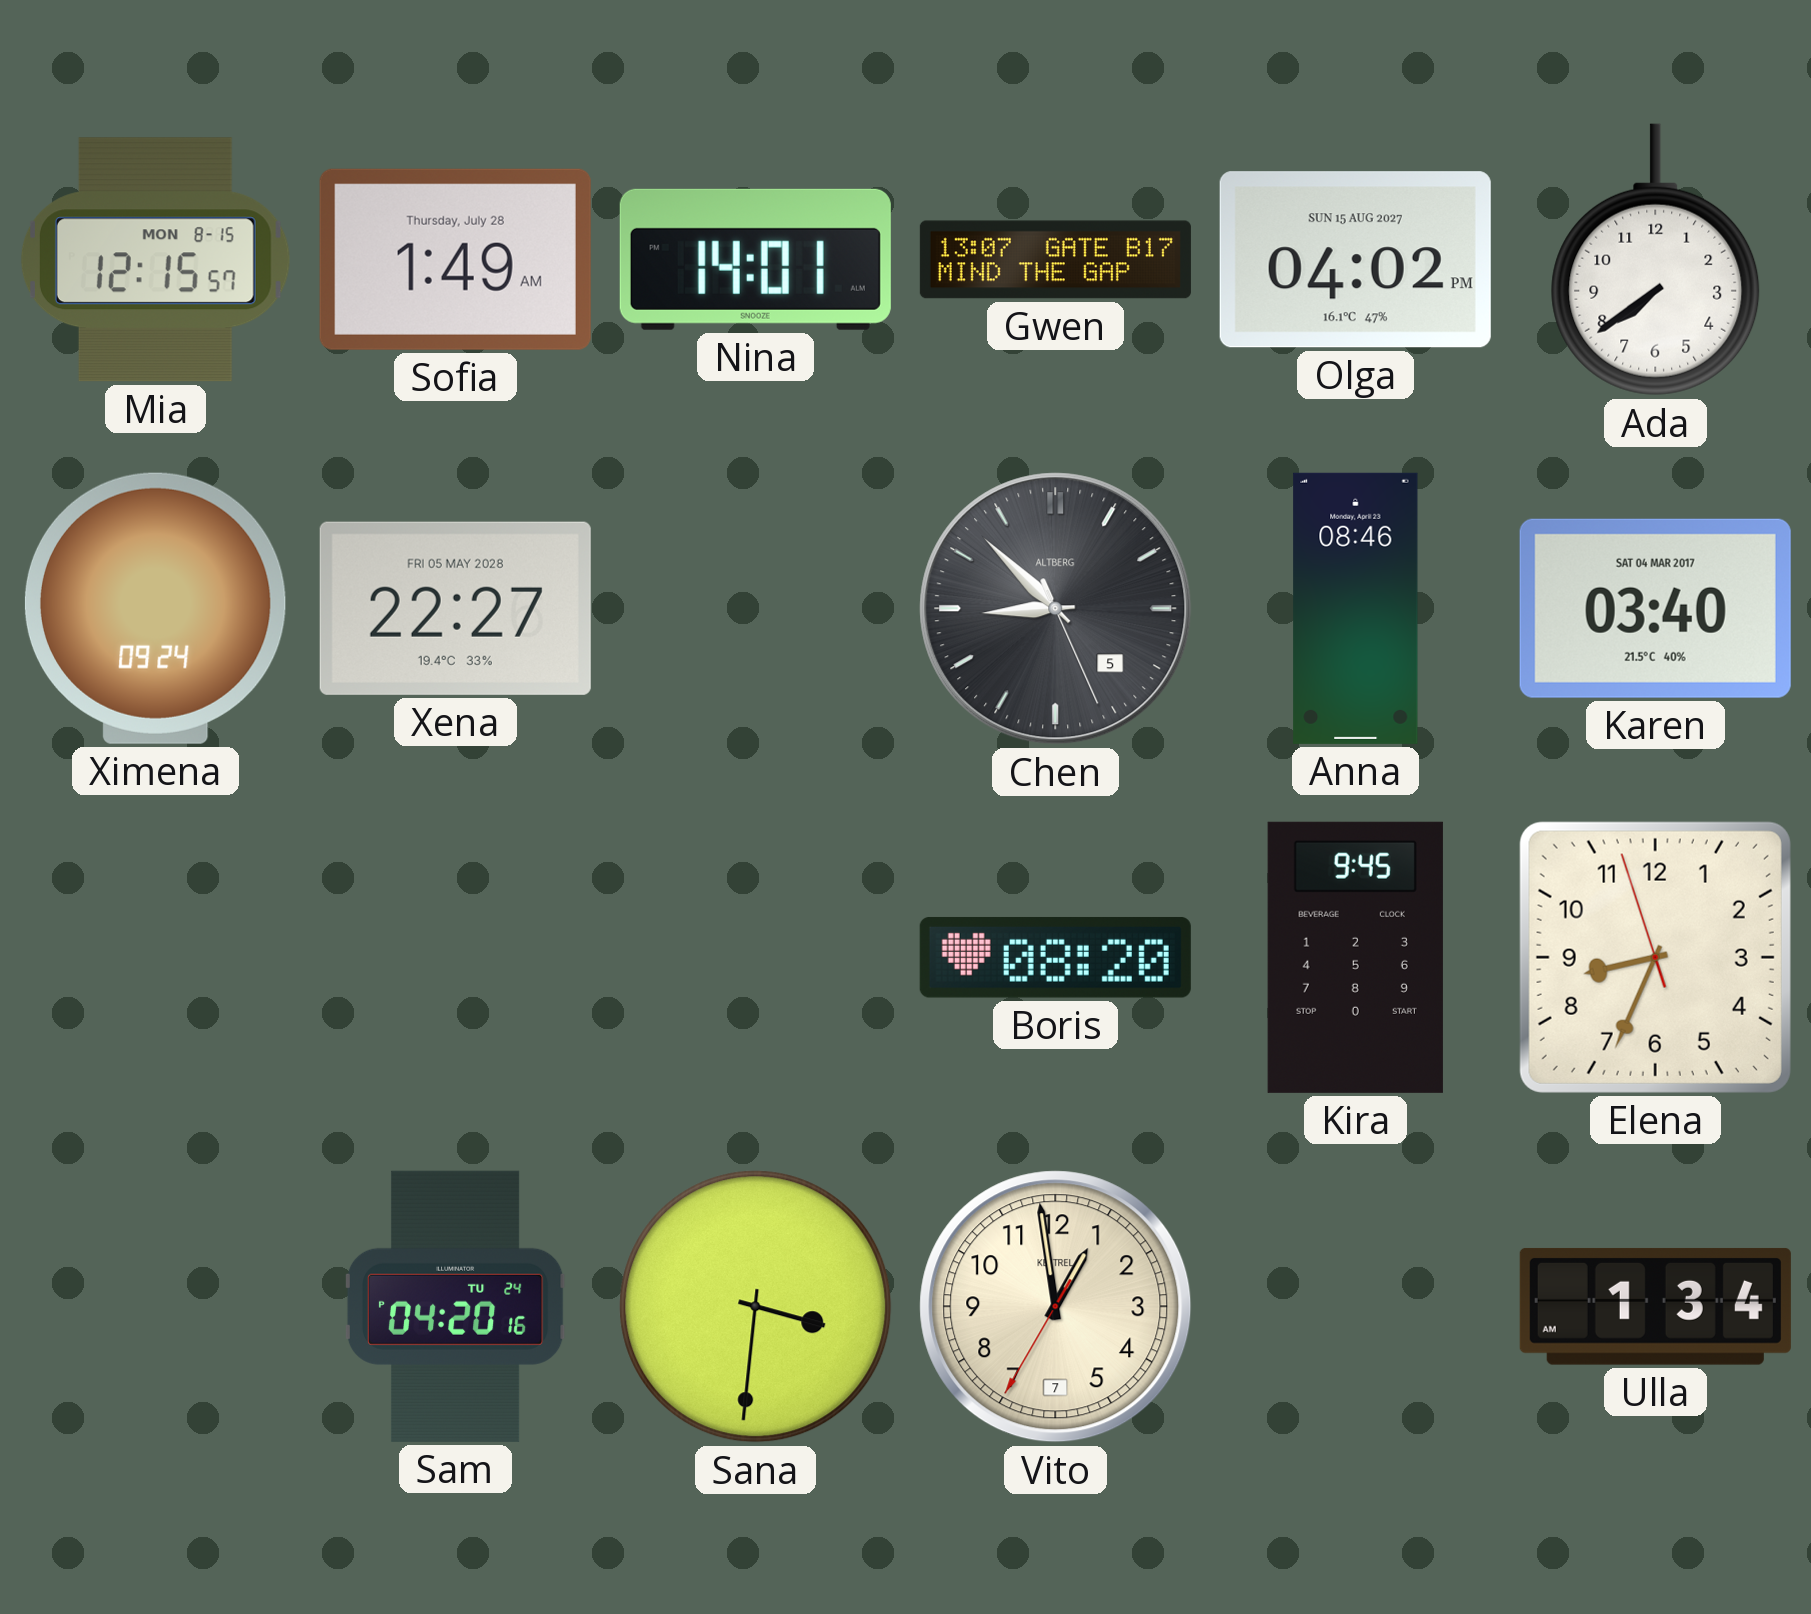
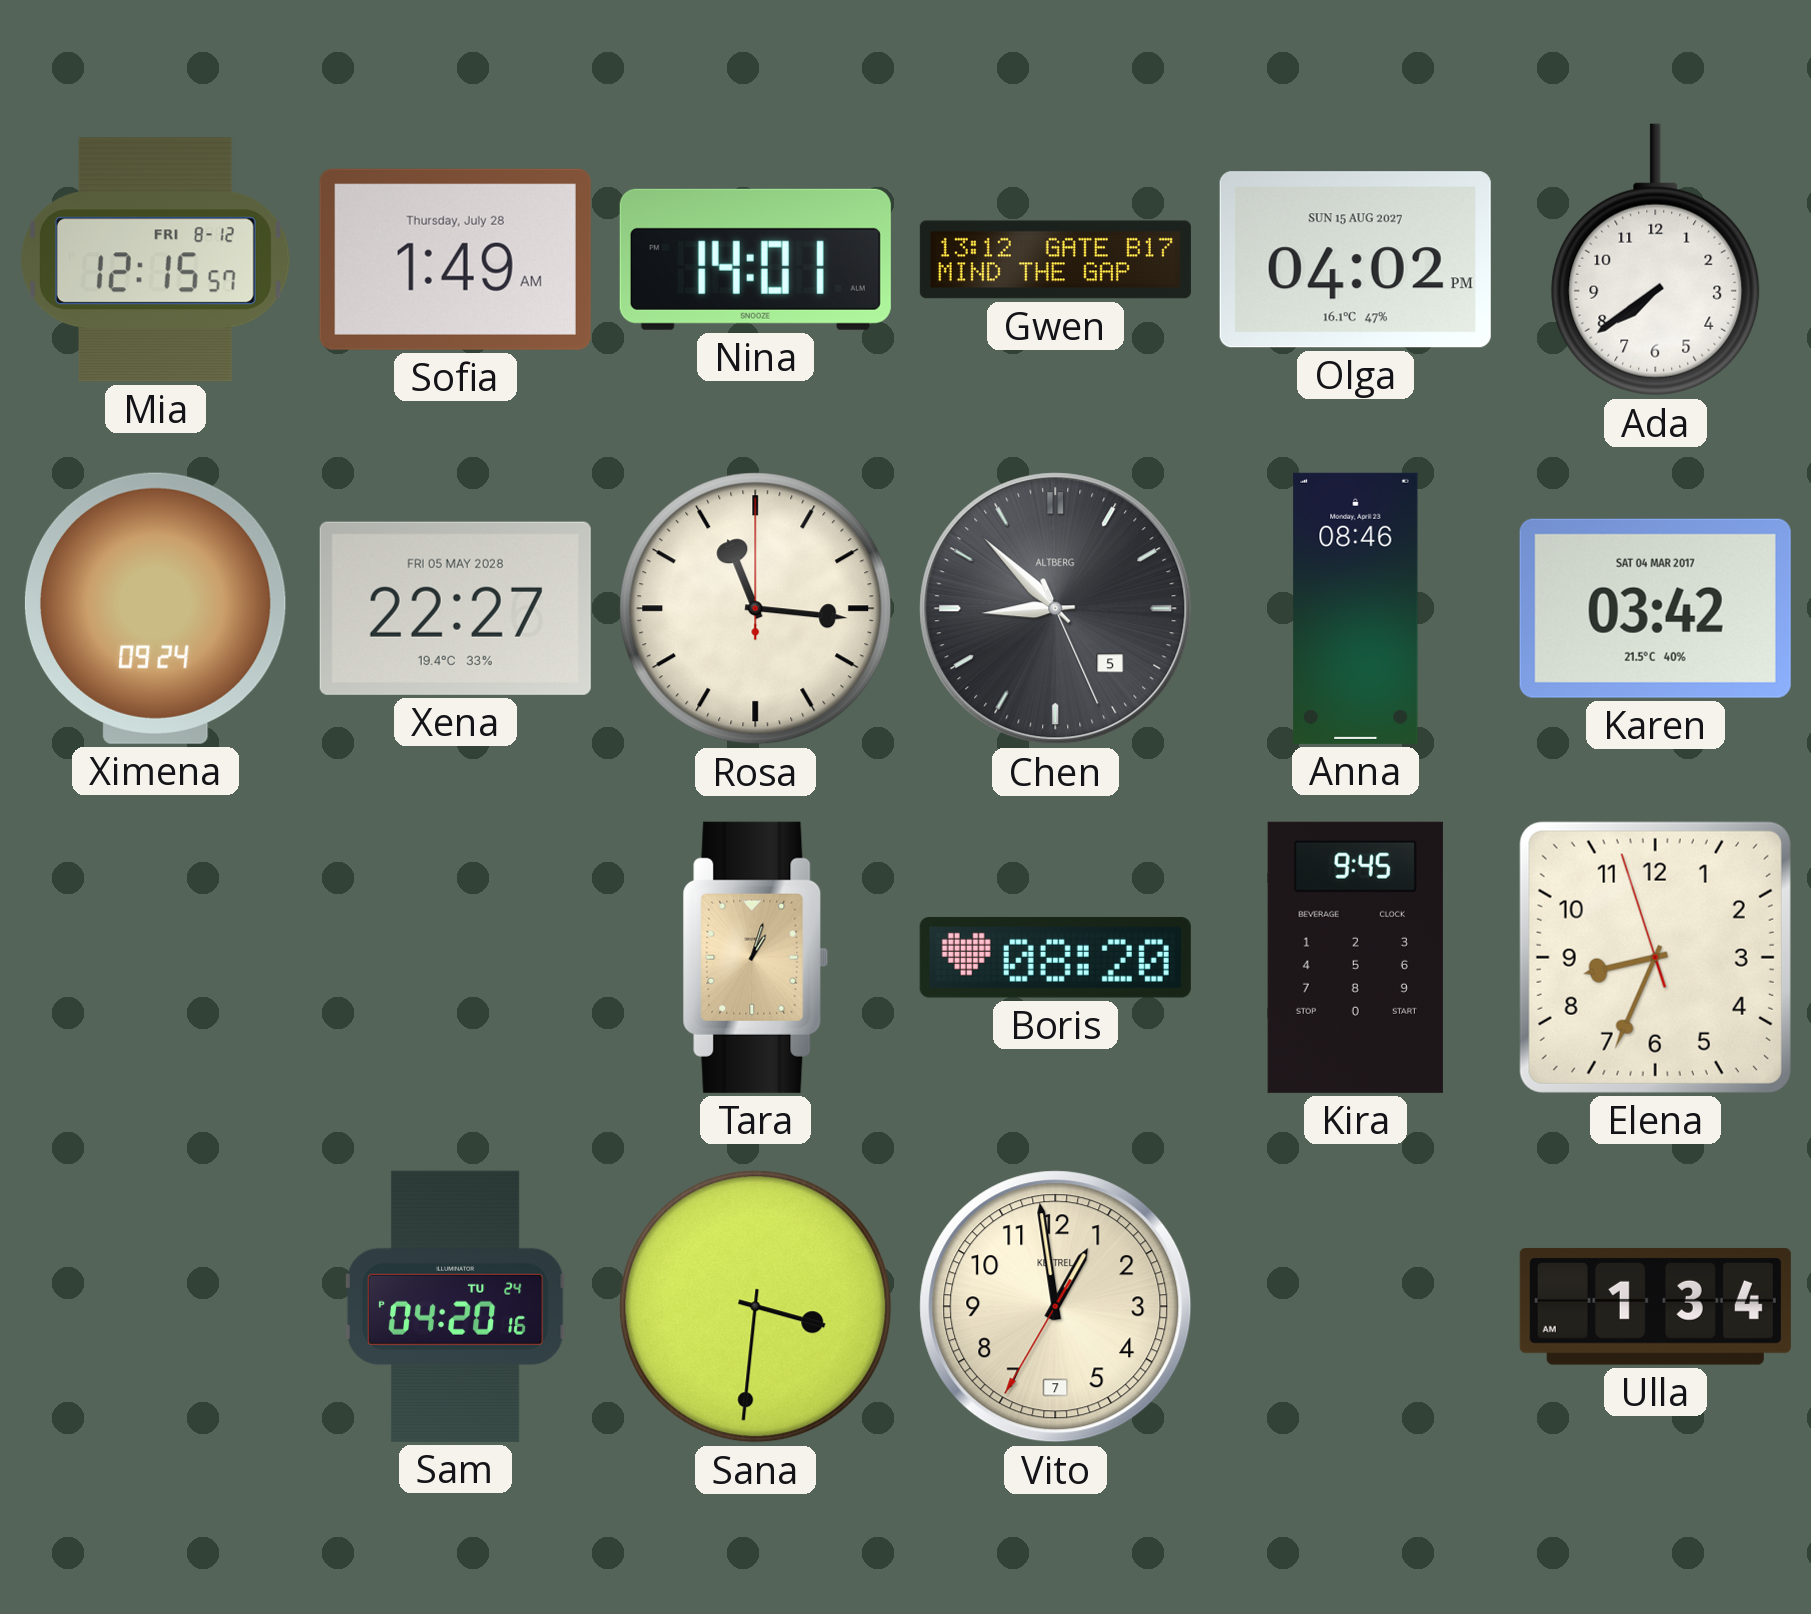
Mia date: MON 8-15 -> FRI 8-12 (155, 260)
Gwen: 13:07 -> 13:12 (1055, 260)
Rosa: none -> 11:16 (756, 609)
Karen: 03:40 -> 03:42 (1655, 608)
Tara: none -> 1:03 (756, 957)
